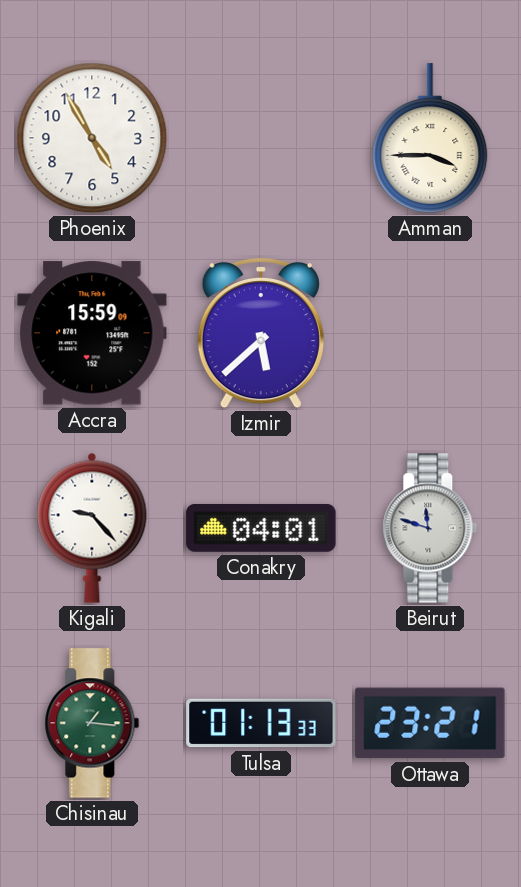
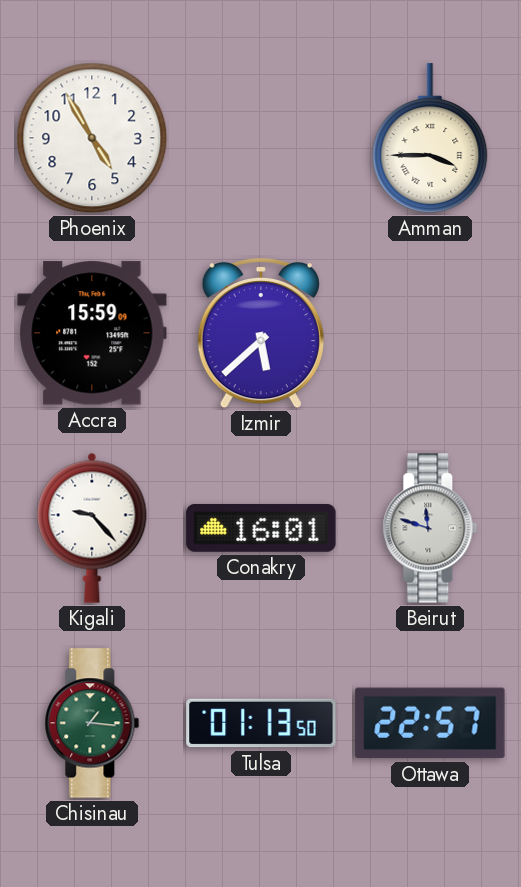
Conakry: 04:01 -> 16:01 (261, 528)
Tulsa: 01:13:33 -> 01:13:50 (261, 723)
Ottawa: 23:21 -> 22:57 (430, 723)
